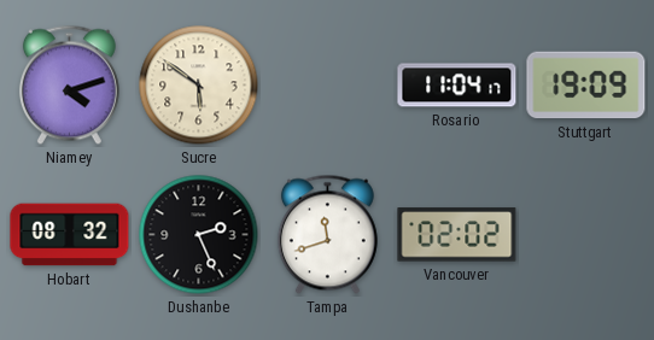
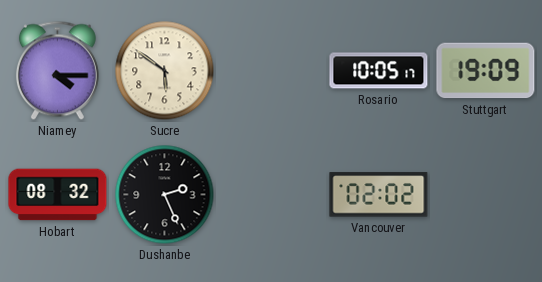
Niamey: 4:12 -> 4:15 (57, 71)
Rosario: 11:04 -> 10:05 (379, 71)
Tampa: 11:42 -> none (327, 235)
